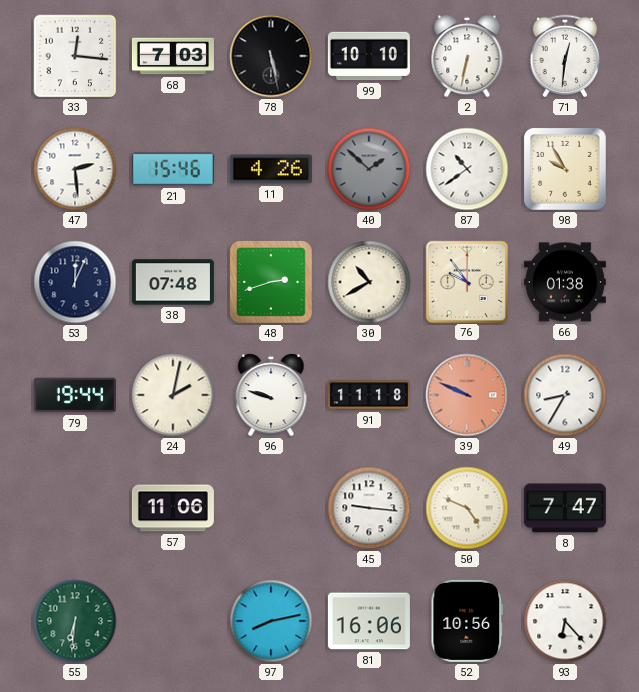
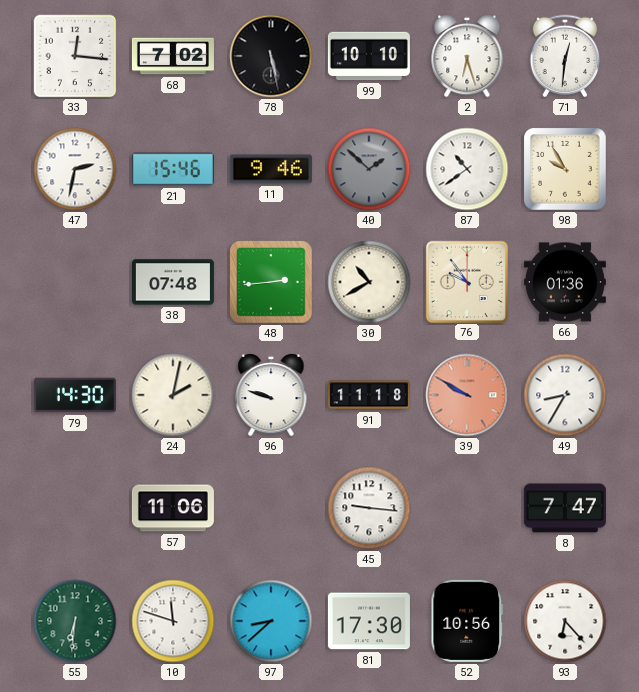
68: 7:03 -> 7:02 (173, 56)
2: 6:32 -> 6:27 (467, 57)
47: 2:29 -> 2:32 (75, 169)
11: 4:26 -> 9:46 (271, 169)
53: 12:04 -> none (75, 282)
48: 2:42 -> 2:44 (271, 282)
66: 01:38 -> 01:36 (565, 282)
79: 19:44 -> 14:30 (75, 395)
39: 9:49 -> 9:50 (467, 395)
50: 4:49 -> none (467, 508)
10: none -> 11:48 (173, 621)
97: 8:13 -> 8:38 (271, 621)
81: 16:06 -> 17:30 (369, 621)
